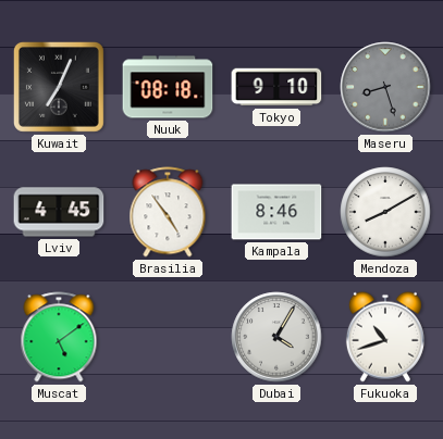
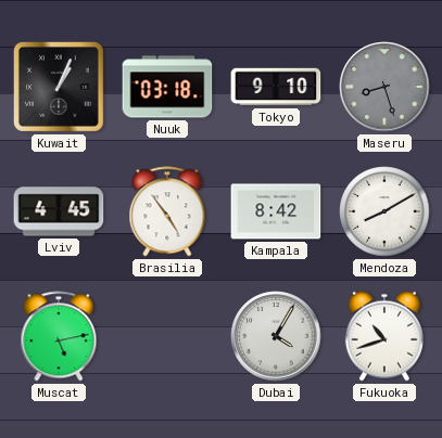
Kuwait: 7:04 -> 1:04 (59, 87)
Nuuk: 08:18 -> 03:18 (167, 87)
Kampala: 8:46 -> 8:42 (276, 211)
Muscat: 5:09 -> 5:13 (59, 336)
